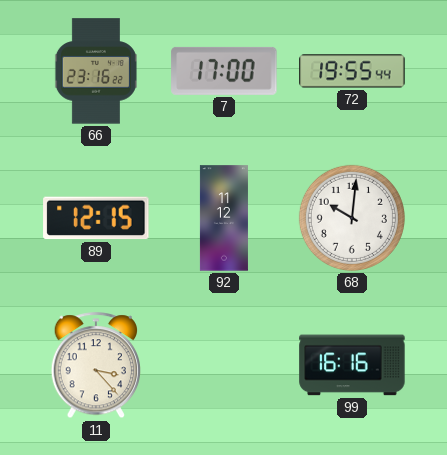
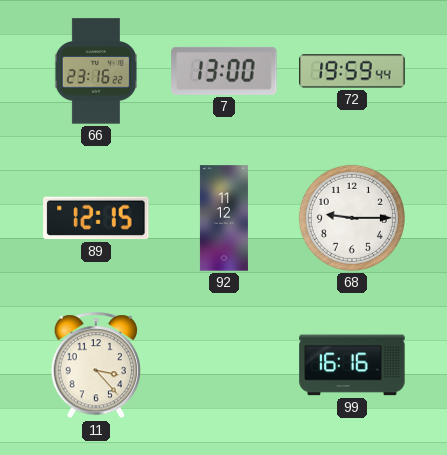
7: 17:00 -> 13:00 (224, 71)
72: 19:55 -> 19:59 (352, 71)
68: 10:01 -> 9:15 (352, 218)
